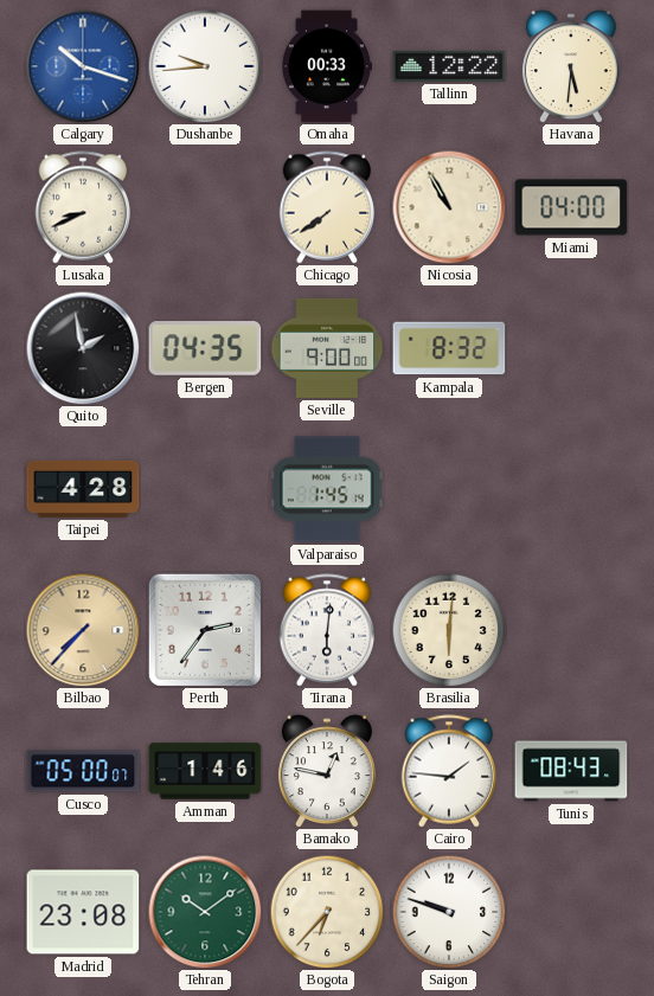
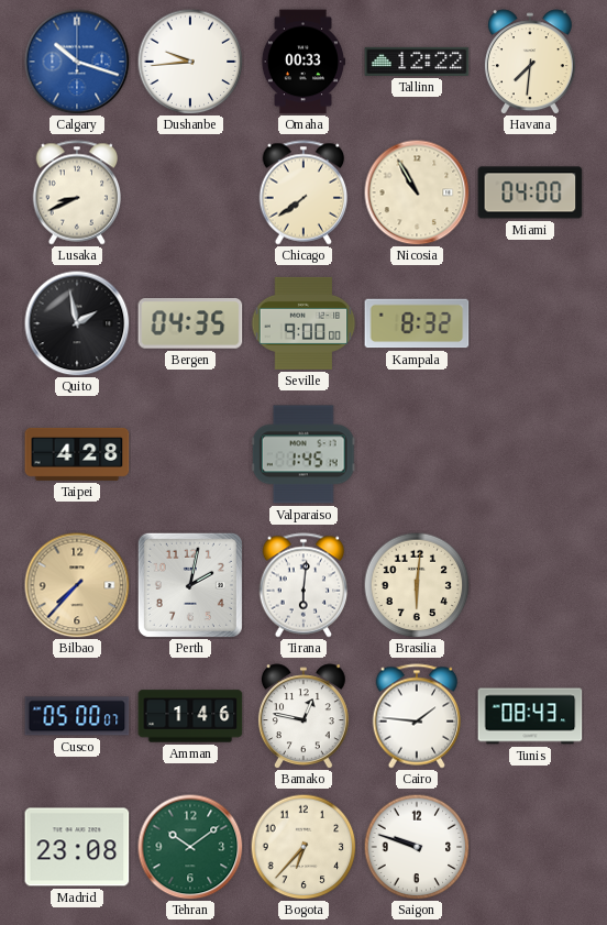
Havana: 5:31 -> 7:31 (530, 62)
Perth: 2:36 -> 2:02 (190, 585)
